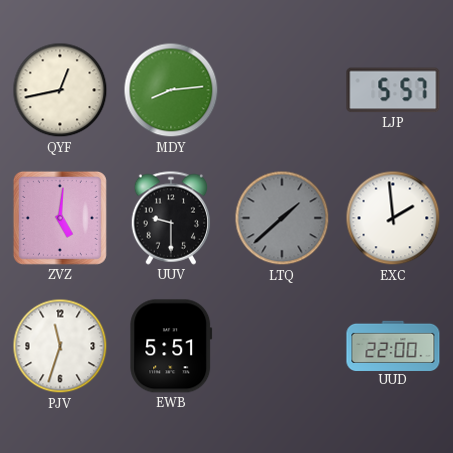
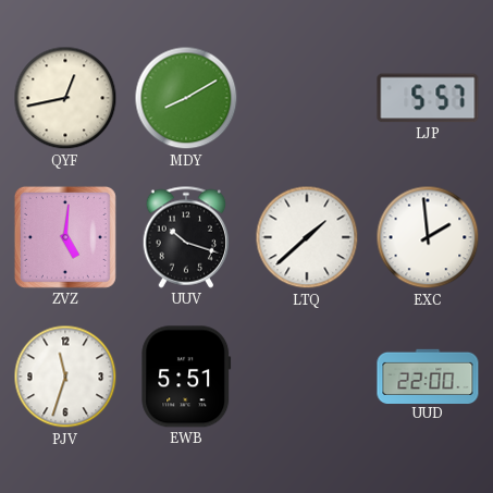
MDY: 8:14 -> 8:10 (186, 98)
UUV: 9:30 -> 10:18 (186, 237)
LTQ dial: grey -> white (307, 237)
